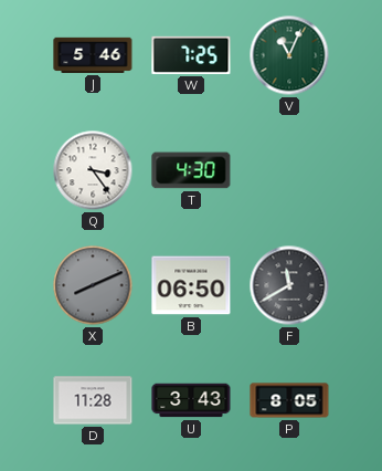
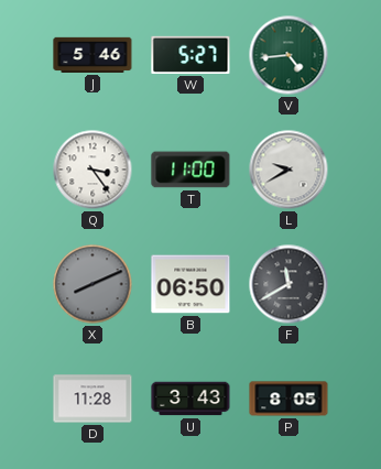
W: 7:25 -> 5:27 (190, 55)
V: 11:04 -> 4:44 (289, 55)
T: 4:30 -> 11:00 (190, 170)
L: none -> 9:40 (289, 170)
